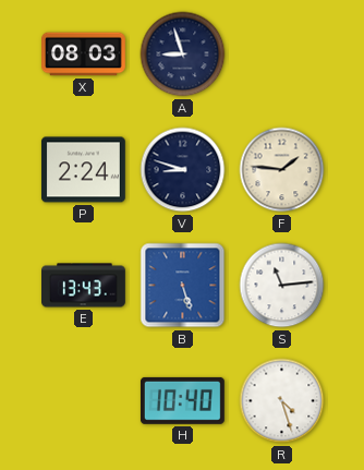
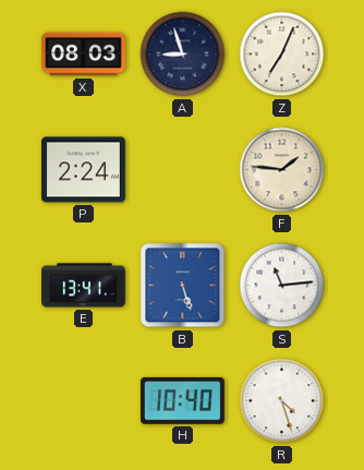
Z: none -> 7:04 (282, 55)
V: 8:48 -> none (183, 170)
E: 13:43 -> 13:41 (84, 286)
